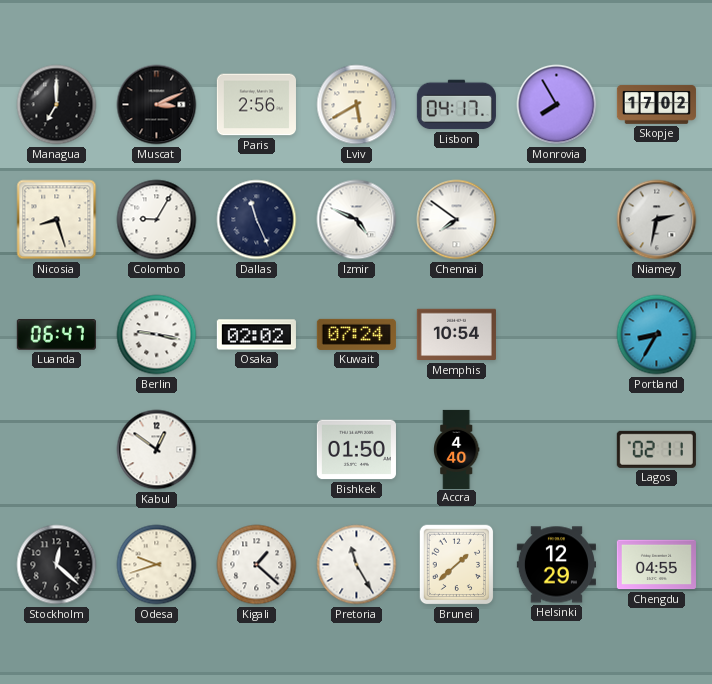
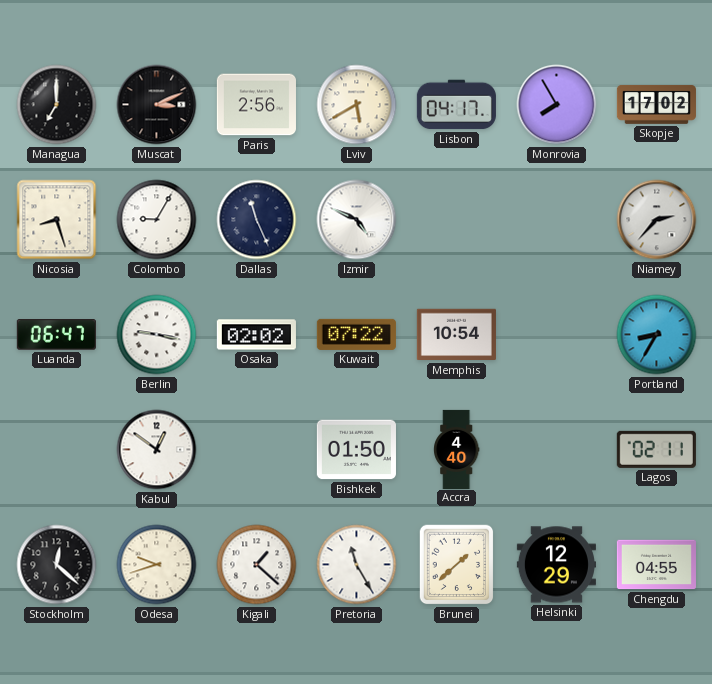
Chennai: 7:51 -> none (457, 220)
Niamey: 2:32 -> 2:37 (657, 220)
Kuwait: 07:24 -> 07:22 (356, 334)
